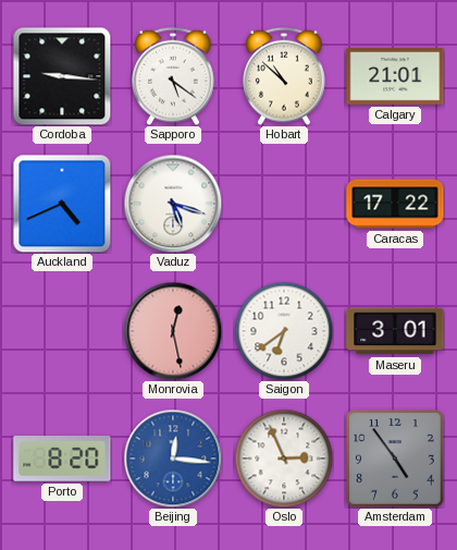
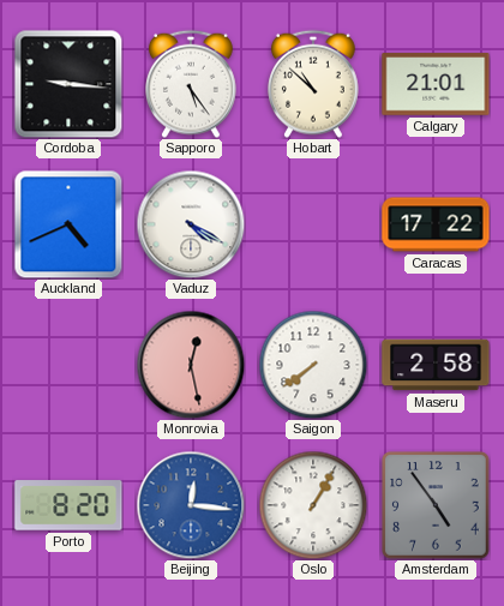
Sapporo: 5:21 -> 5:24 (192, 84)
Vaduz: 5:18 -> 4:20 (191, 224)
Saigon: 6:39 -> 7:39 (313, 365)
Maseru: 3:01 -> 2:58 (436, 365)
Oslo: 2:56 -> 1:05 (313, 505)
